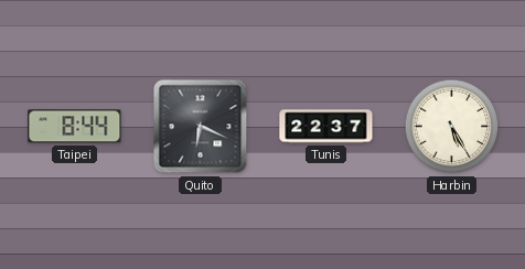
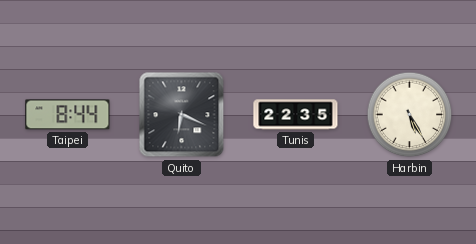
Tunis: 22:37 -> 22:35 (296, 115)
